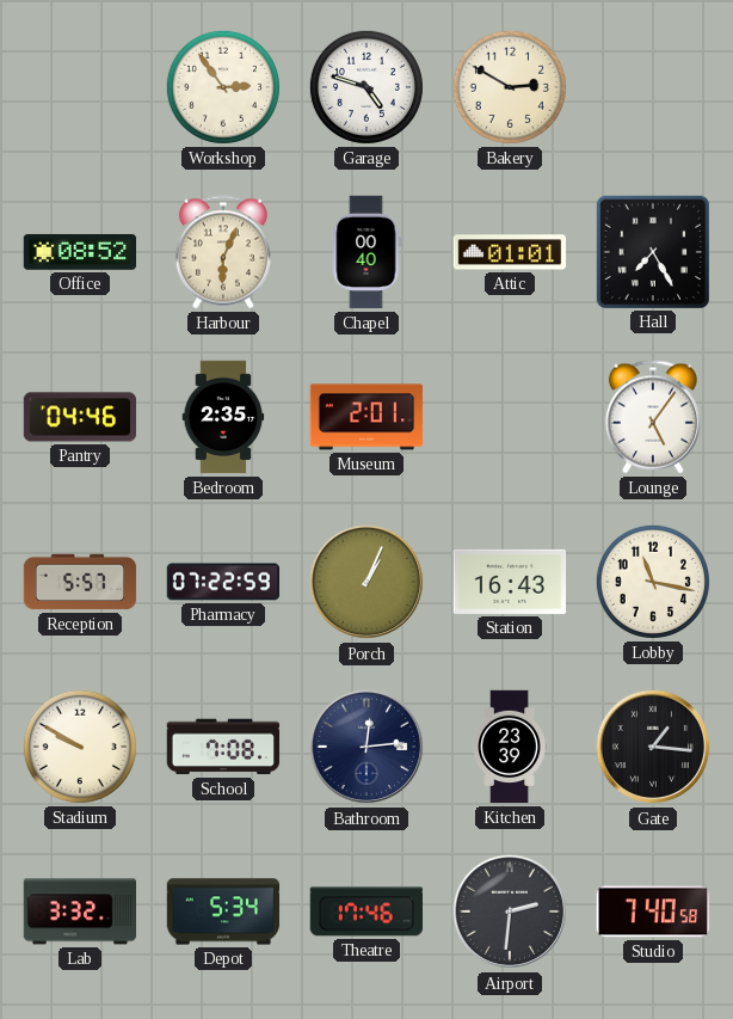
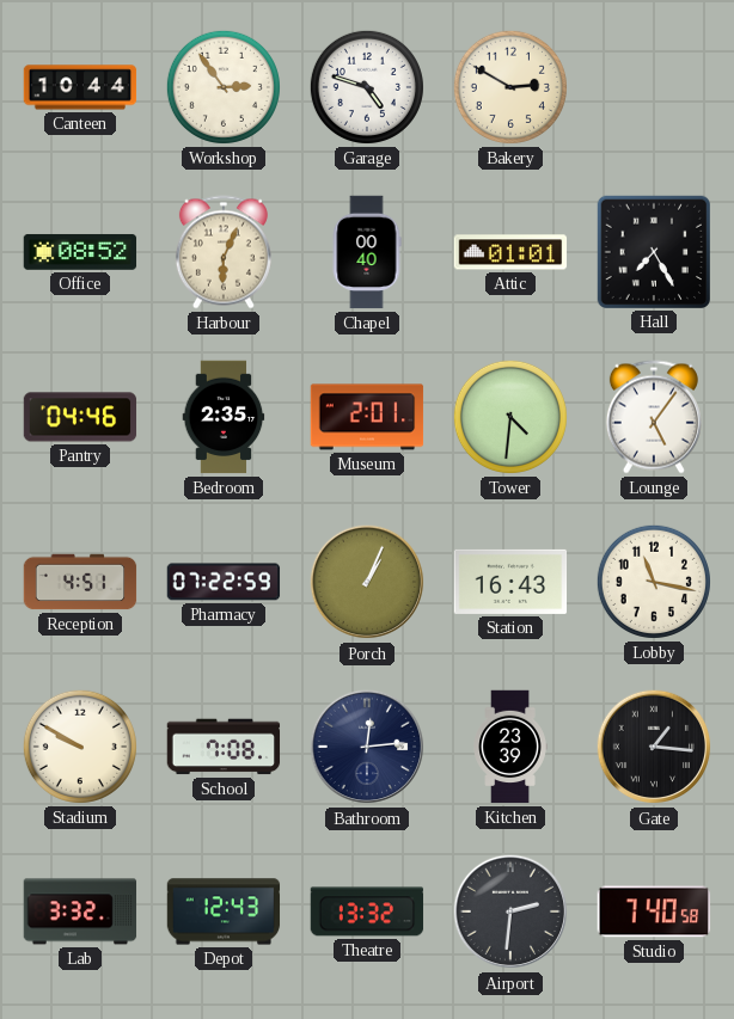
Canteen: none -> 10:44 (80, 87)
Tower: none -> 4:31 (510, 417)
Reception: 5:57 -> 4:51 (80, 582)
Depot: 5:34 -> 12:43 (224, 911)
Theatre: 17:46 -> 13:32 (367, 911)
